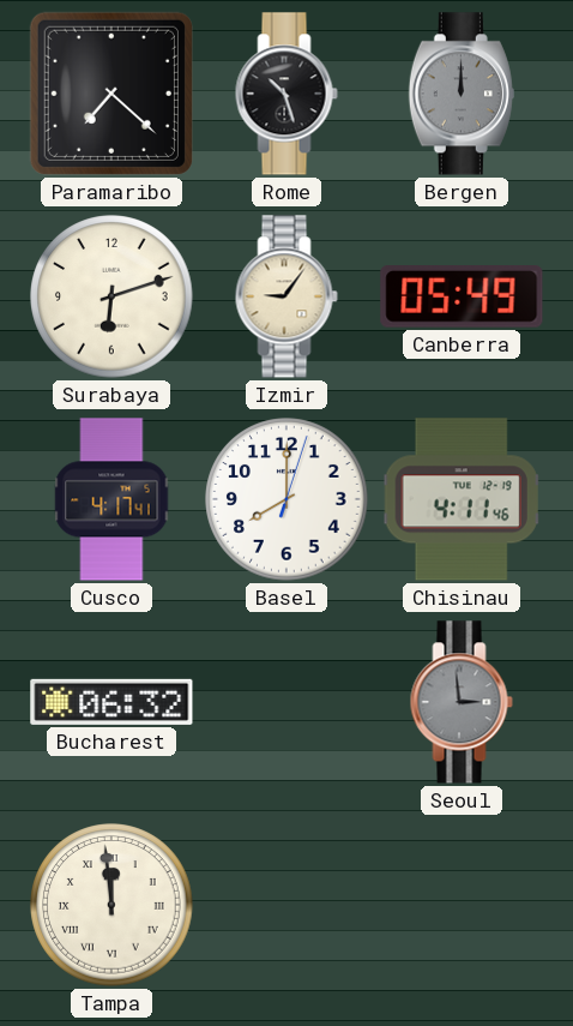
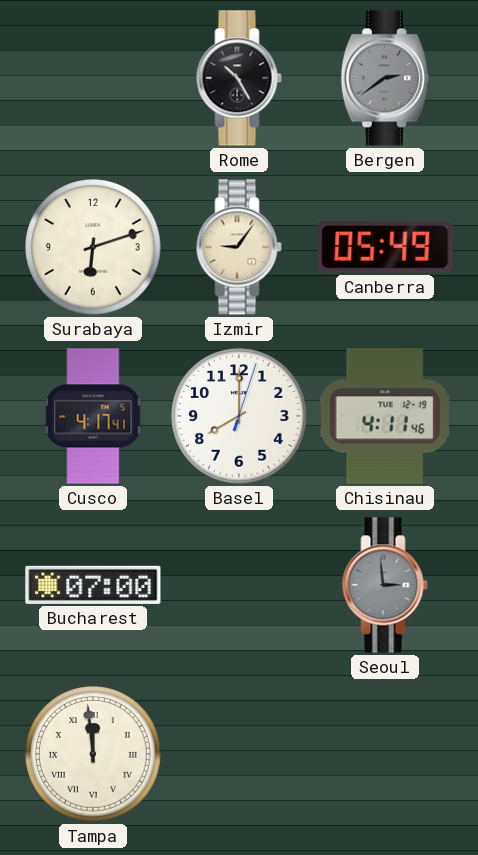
Paramaribo: 7:22 -> none (111, 94)
Rome: 10:27 -> 10:25 (239, 78)
Bergen: 12:00 -> 2:39 (385, 78)
Bucharest: 06:32 -> 07:00 (93, 585)
